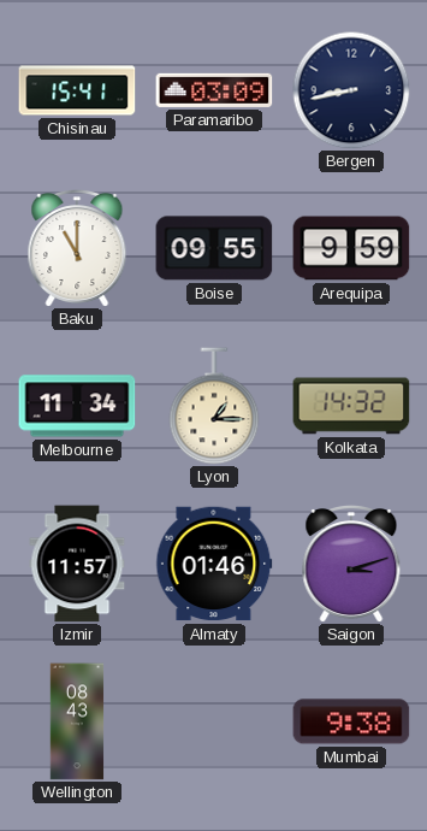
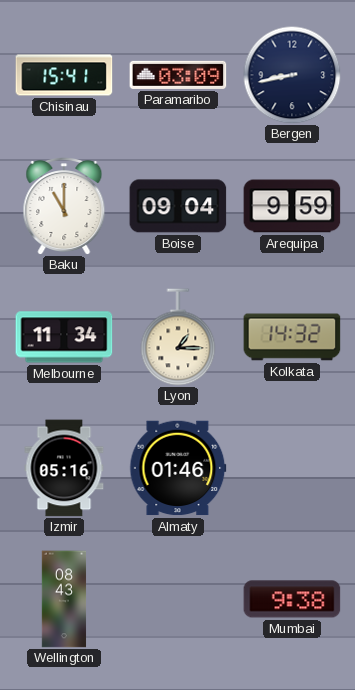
Boise: 09:55 -> 09:04 (178, 206)
Izmir: 11:57 -> 05:16 (64, 468)
Saigon: 3:12 -> none (351, 565)
